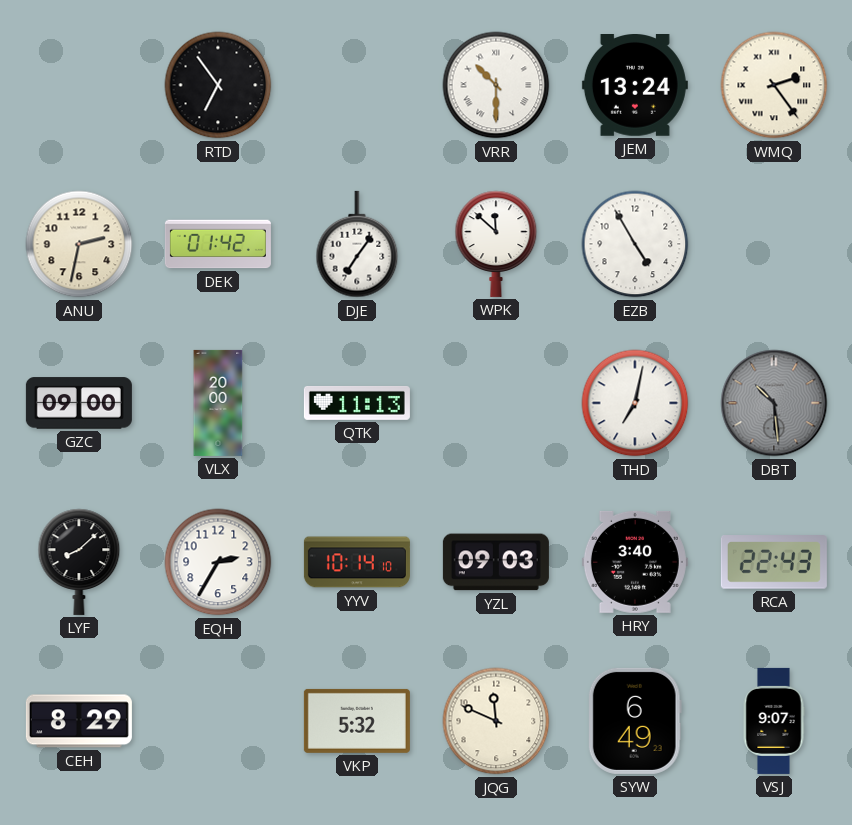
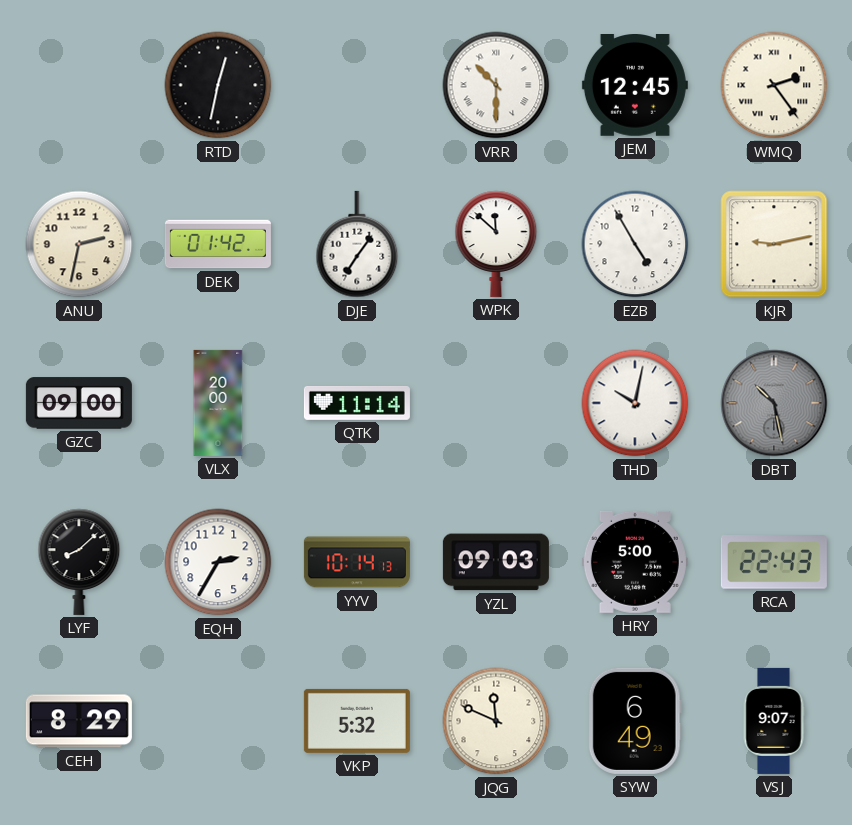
RTD: 6:54 -> 12:32 (218, 85)
JEM: 13:24 -> 12:45 (635, 86)
KJR: none -> 9:13 (774, 244)
QTK: 11:13 -> 11:14 (357, 403)
THD: 7:02 -> 10:02 (635, 403)
DBT: 10:29 -> 10:28 (774, 403)
YYV: 10:14:10 -> 10:14:13 (357, 562)
HRY: 3:40 -> 5:00 (635, 562)
